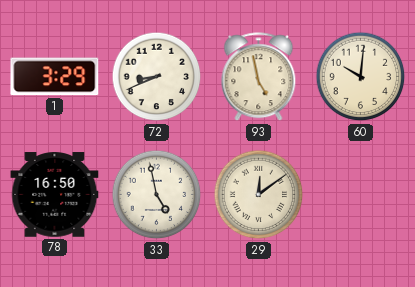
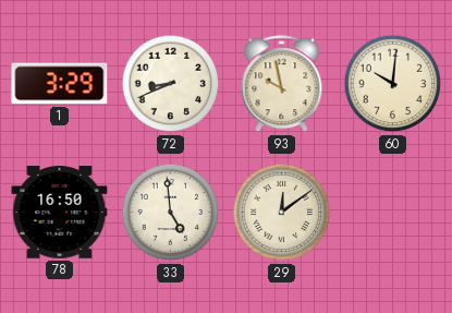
93: 4:58 -> 9:58 (282, 84)
33: 4:58 -> 4:59 (171, 213)
